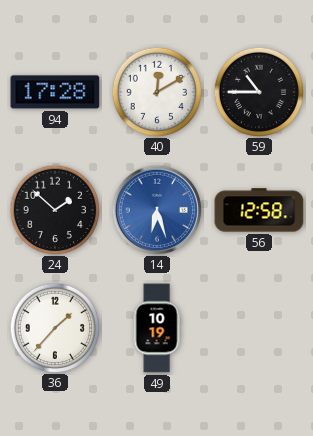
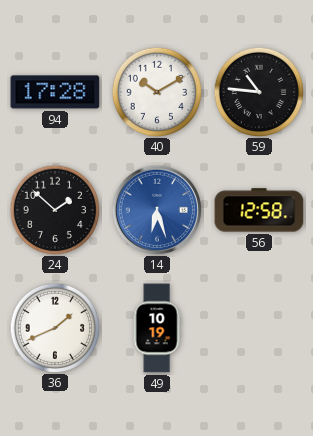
40: 12:10 -> 10:10 (156, 91)
59: 10:45 -> 10:46 (258, 91)
36: 1:37 -> 1:41 (54, 327)
